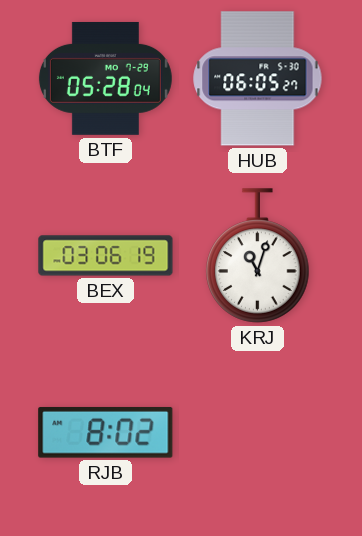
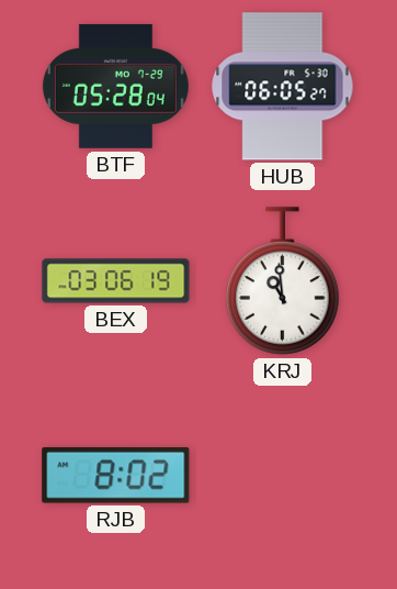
KRJ: 11:03 -> 10:59 (283, 281)
